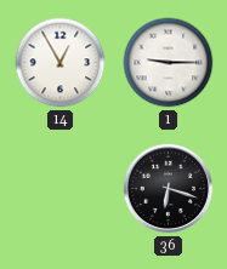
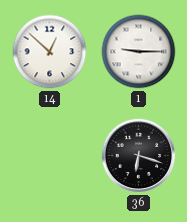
14: 12:55 -> 12:52 (50, 52)
